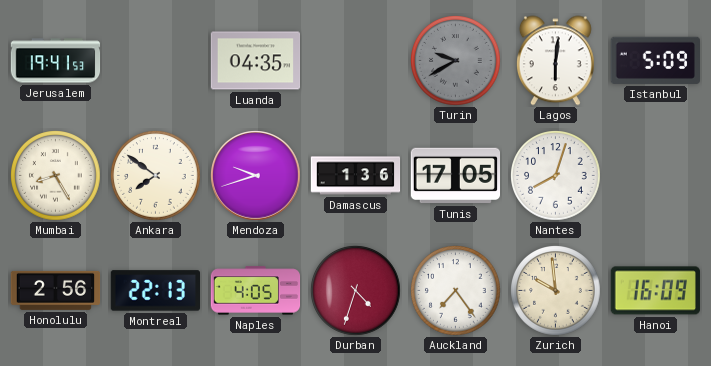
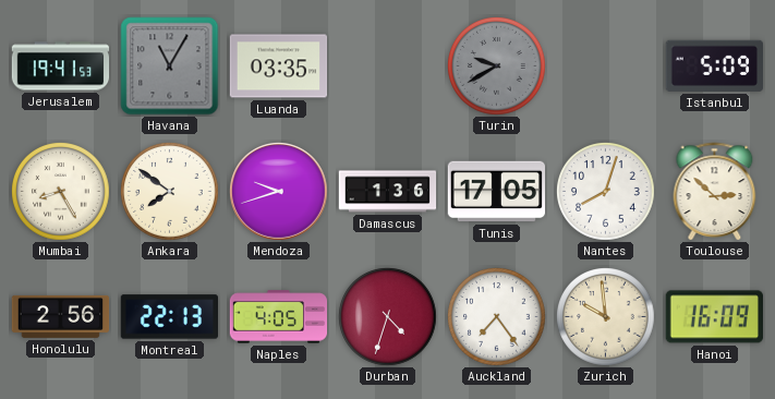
Havana: none -> 11:05 (170, 66)
Luanda: 04:35 -> 03:35 (279, 66)
Lagos: 6:01 -> none (555, 61)
Toulouse: none -> 2:52 (715, 191)
